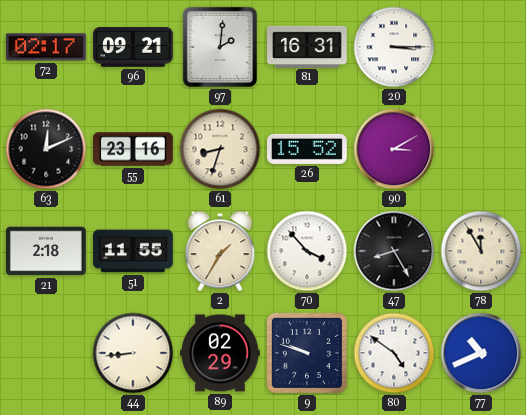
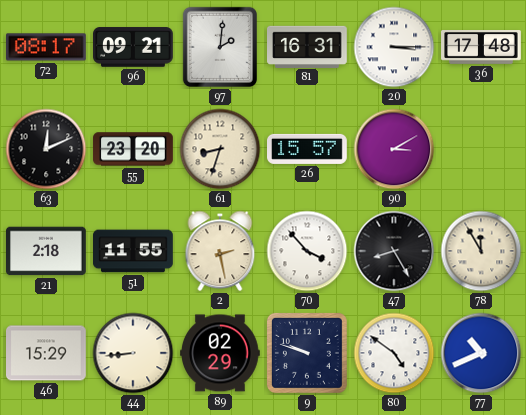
72: 02:17 -> 08:17 (47, 47)
36: none -> 17:48 (481, 48)
55: 23:16 -> 23:20 (133, 149)
26: 15:52 -> 15:57 (308, 149)
2: 1:35 -> 2:28 (220, 251)
46: none -> 15:29 (47, 353)
